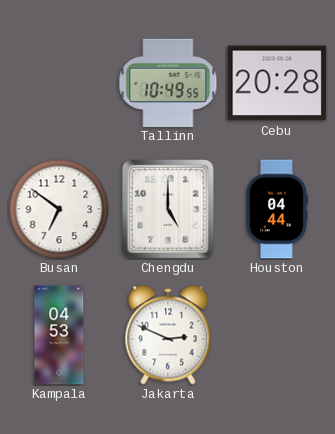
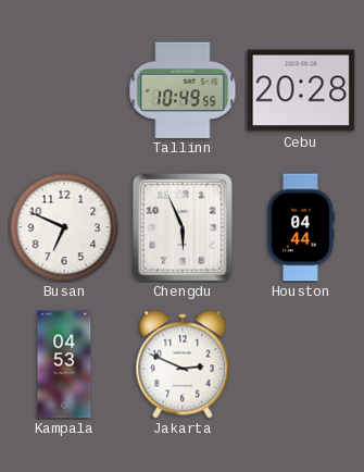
Busan: 6:51 -> 6:49 (64, 227)
Chengdu: 5:00 -> 5:56 (184, 228)
